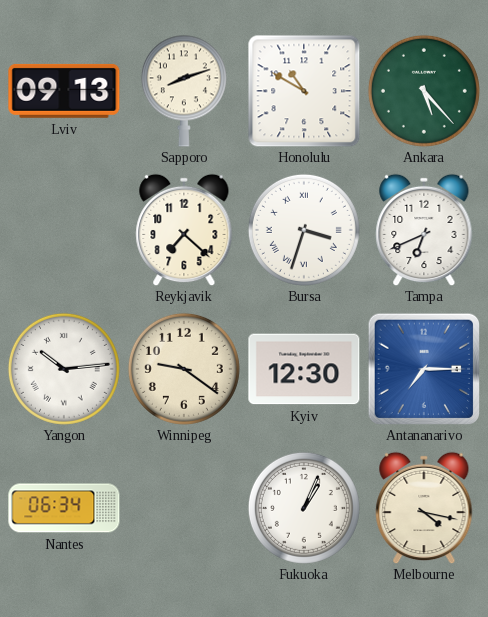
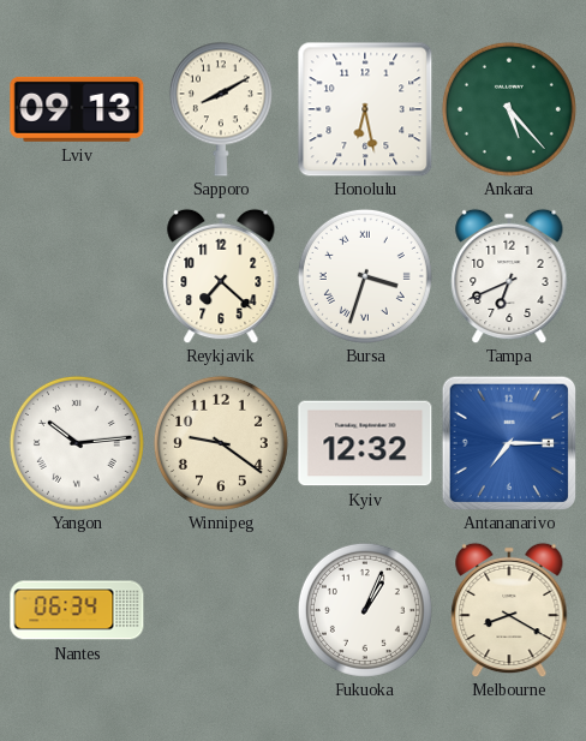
Sapporo: 8:12 -> 8:10 (221, 109)
Honolulu: 10:50 -> 6:28 (365, 109)
Kyiv: 12:30 -> 12:32 (365, 443)
Melbourne: 4:17 -> 8:20 (509, 610)
